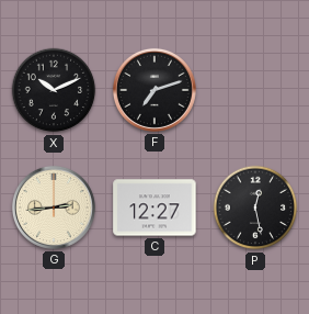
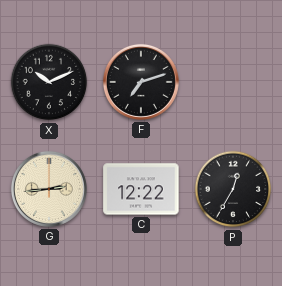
C: 12:27 -> 12:22 (141, 189)
P: 12:28 -> 12:35 (233, 189)
